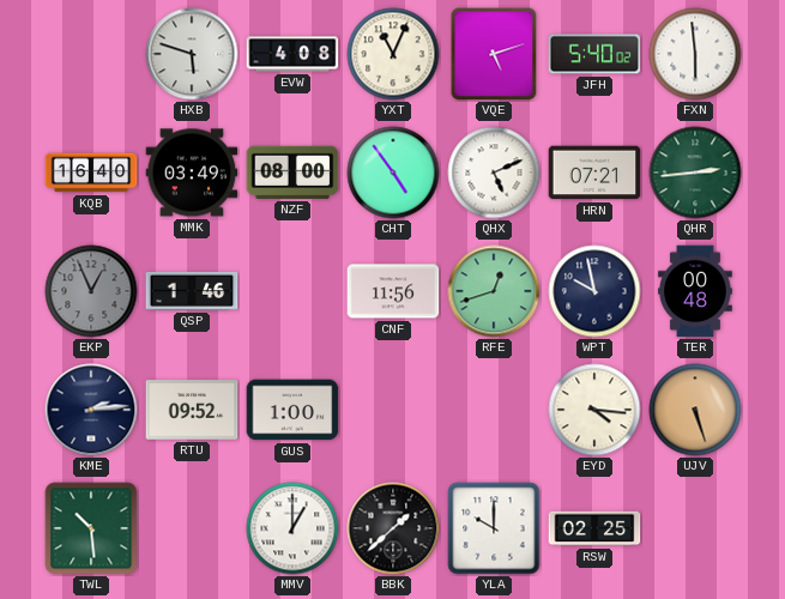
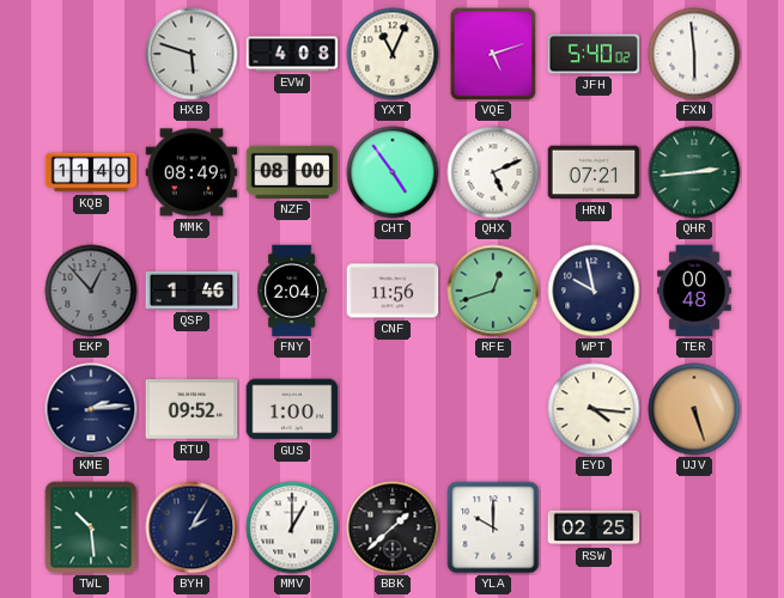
KQB: 16:40 -> 11:40 (91, 172)
MMK: 03:49 -> 08:49 (192, 172)
EKP: 12:56 -> 12:53 (91, 291)
FNY: none -> 2:04 (291, 291)
BYH: none -> 2:05 (192, 527)
